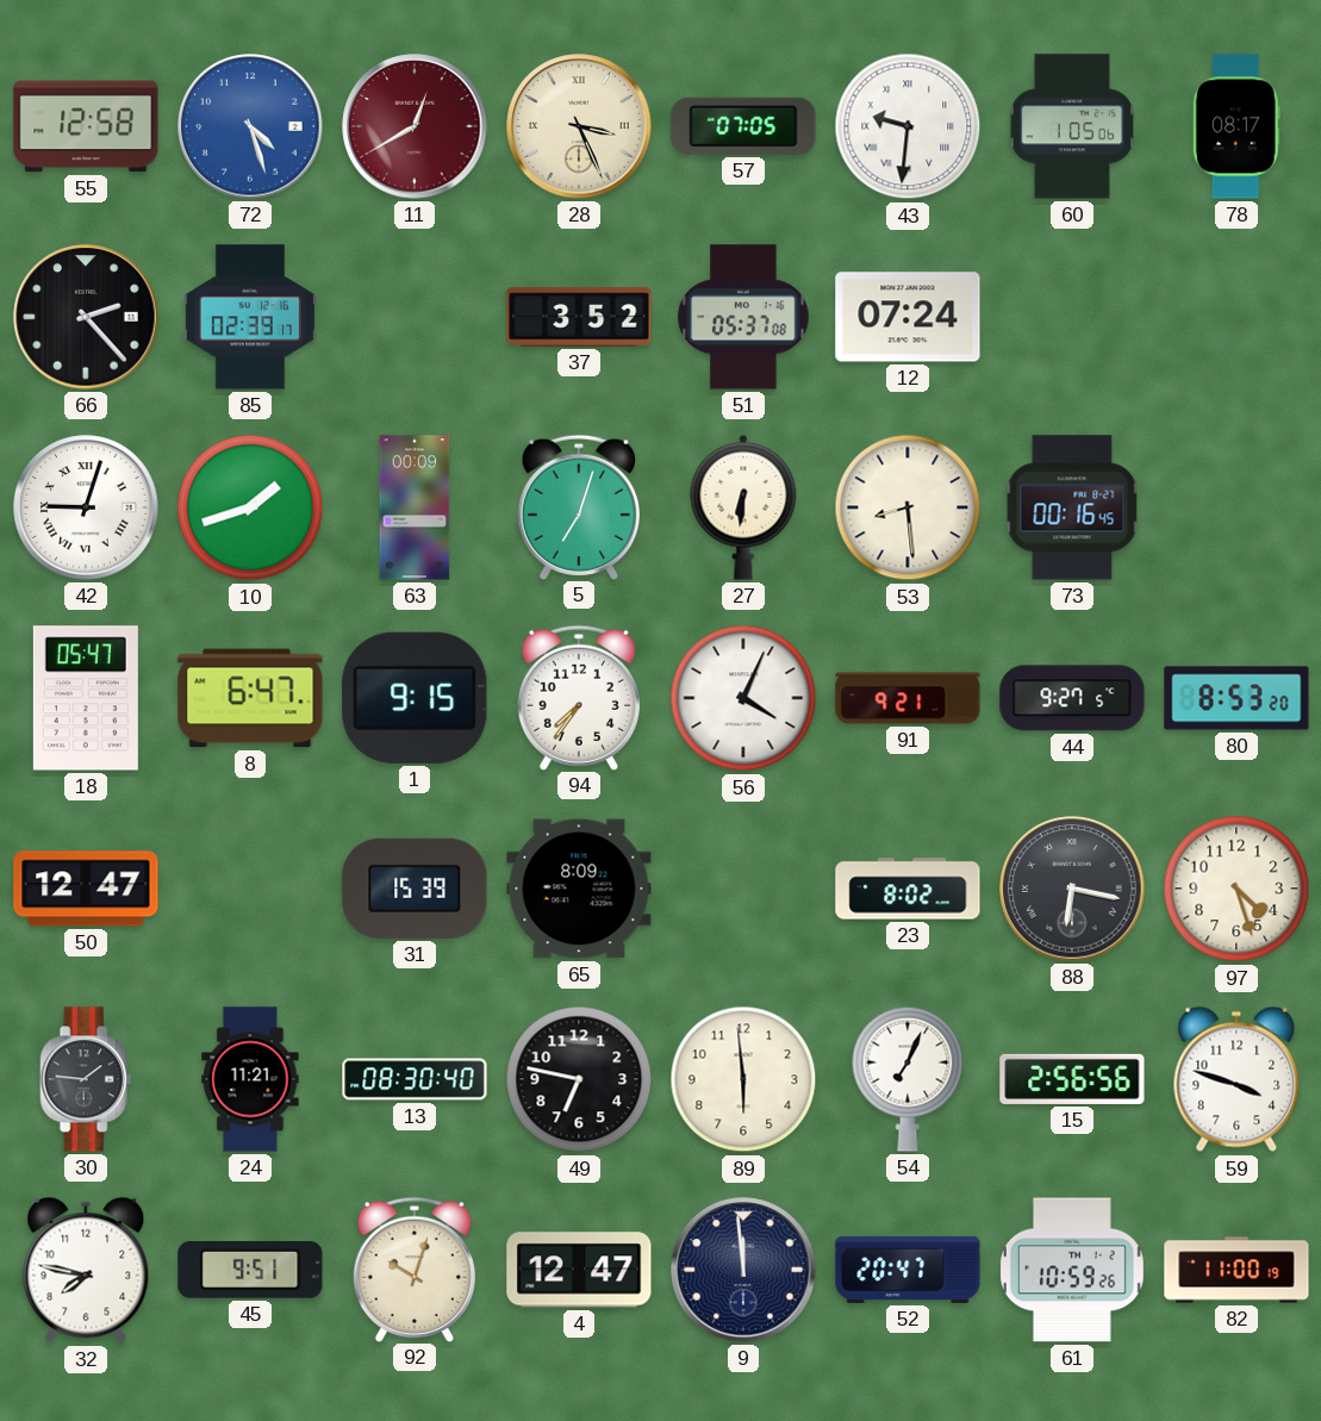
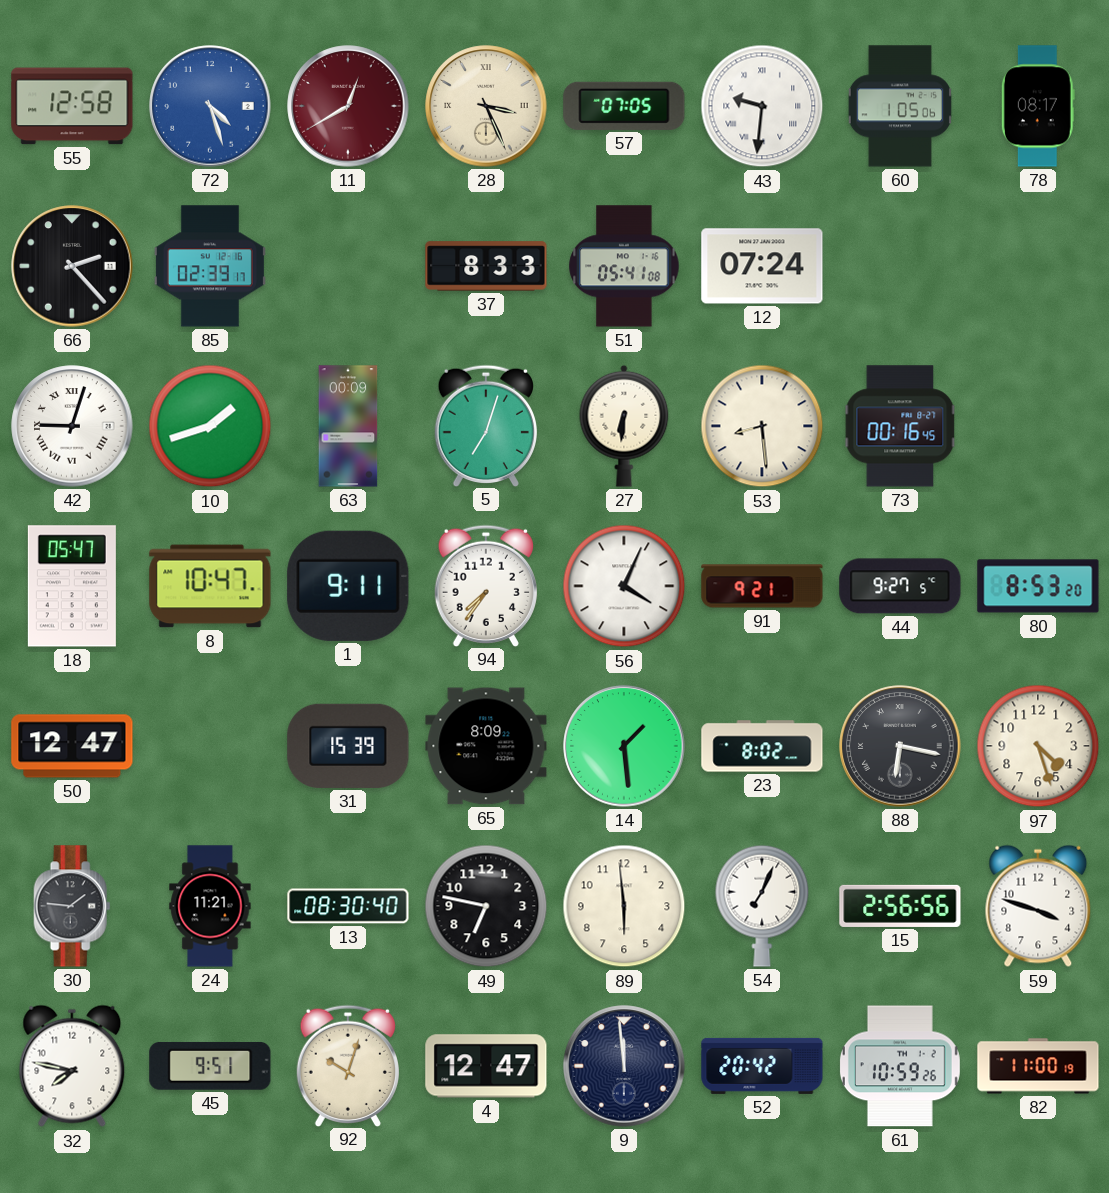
37: 3:52 -> 8:33 (486, 266)
51: 05:37 -> 05:41 (624, 266)
8: 6:47 -> 10:47 (210, 586)
1: 9:15 -> 9:11 (348, 586)
14: none -> 1:29 (624, 746)
52: 20:47 -> 20:42 (762, 1066)
